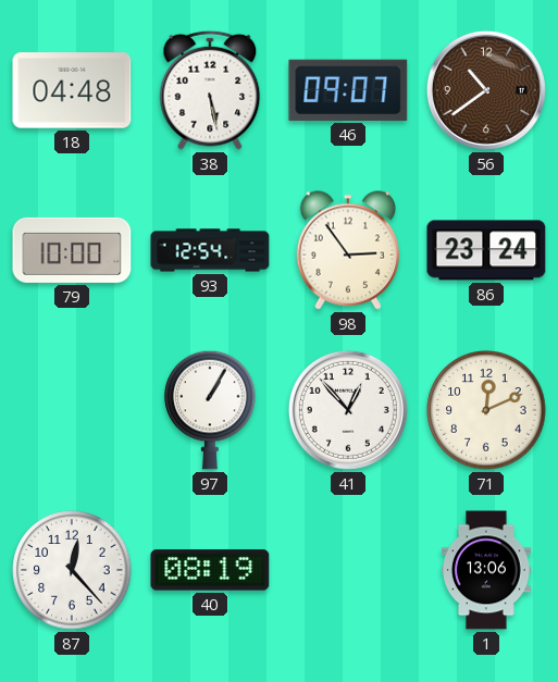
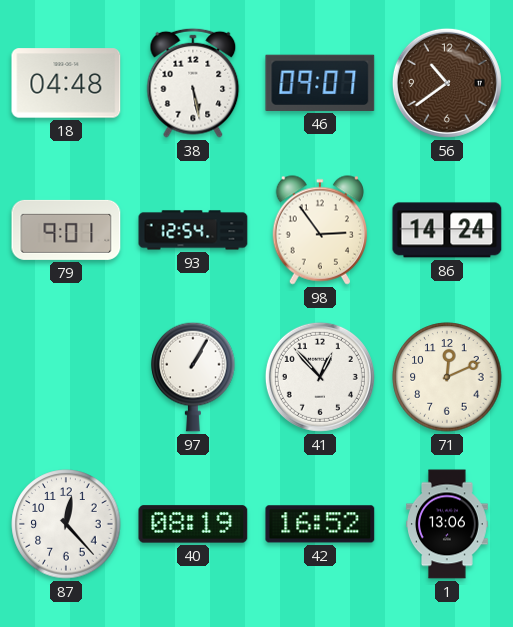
79: 10:00 -> 9:01 (66, 230)
86: 23:24 -> 14:24 (447, 230)
42: none -> 16:52 (320, 524)
